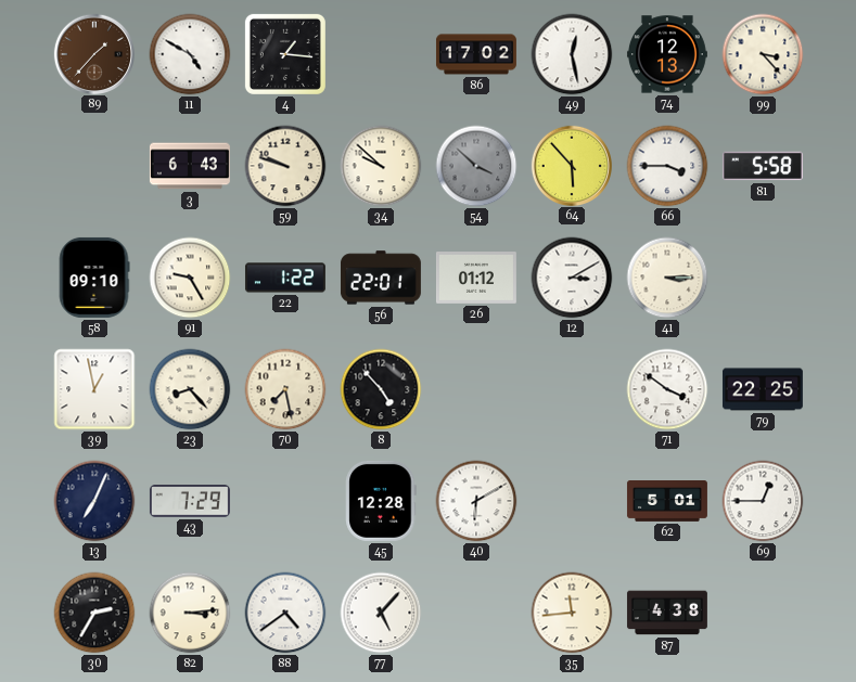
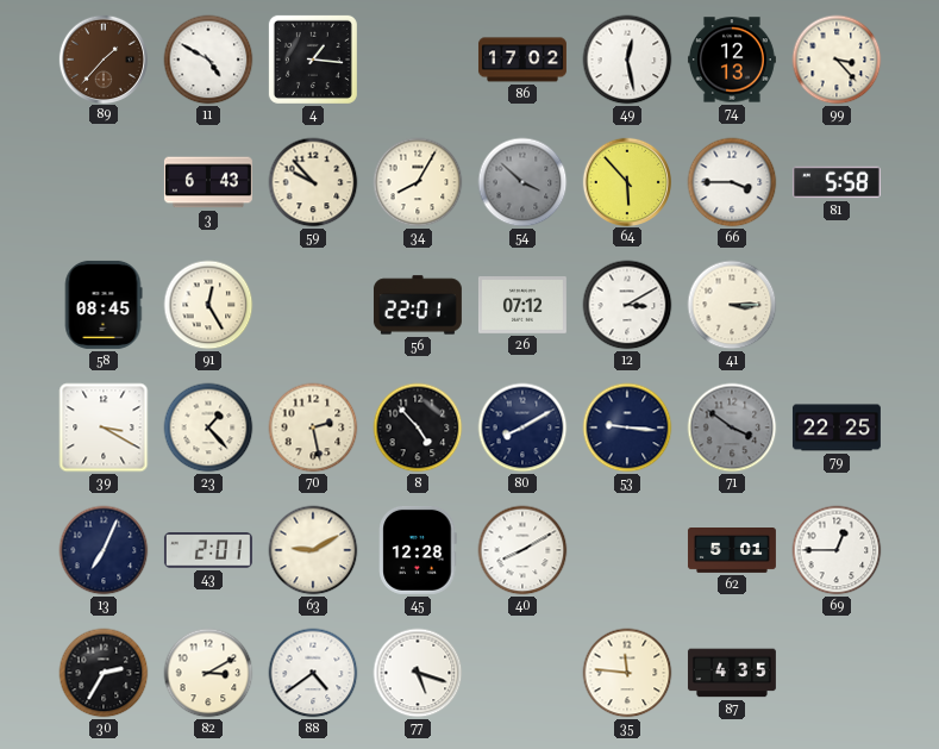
59: 9:48 -> 9:53 (313, 182)
34: 9:52 -> 8:05 (418, 182)
58: 09:10 -> 08:45 (104, 305)
91: 9:25 -> 12:25 (208, 305)
22: 1:22 -> none (285, 278)
26: 01:12 -> 07:12 (522, 306)
39: 12:58 -> 3:20 (104, 427)
23: 8:23 -> 1:23 (208, 427)
70: 7:28 -> 2:28 (313, 427)
80: none -> 8:10 (522, 427)
53: none -> 9:16 (627, 427)
71 dial: white -> grey (732, 427)
43: 7:29 -> 2:01 (208, 550)
63: none -> 9:10 (313, 550)
40: 6:10 -> 8:10 (522, 550)
82: 3:14 -> 3:10 (208, 673)
77: 5:07 -> 5:18 (418, 673)
35: 11:44 -> 11:46 (627, 673)
87: 4:38 -> 4:35 (732, 673)
